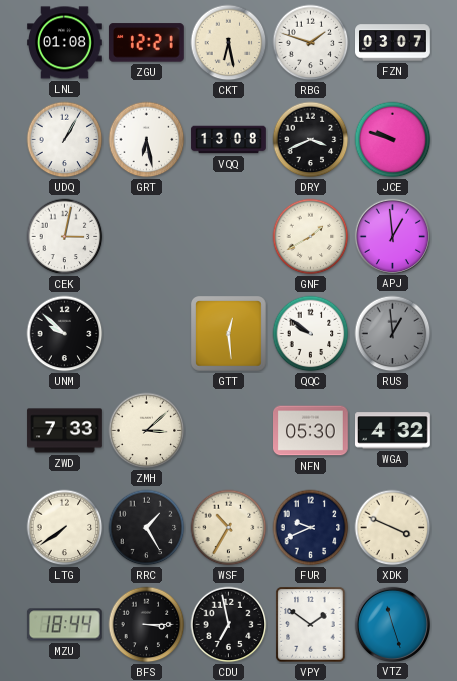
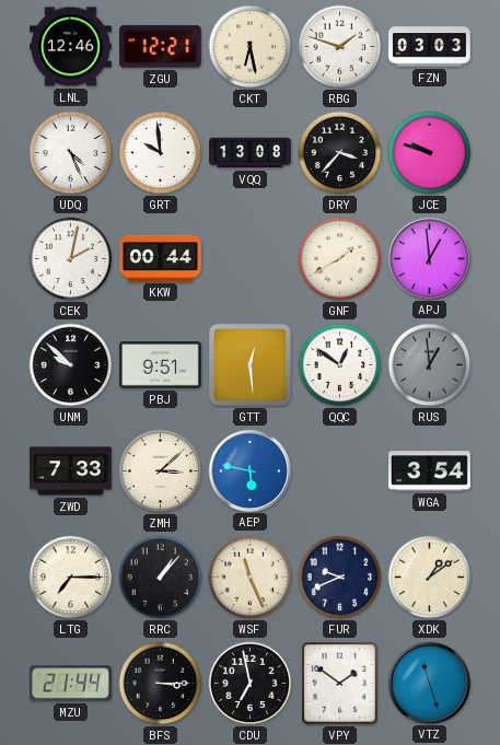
LNL: 01:08 -> 12:46 (71, 47)
FZN: 03:07 -> 03:03 (430, 47)
UDQ: 1:05 -> 4:26 (71, 153)
GRT: 6:28 -> 9:59 (161, 153)
DRY: 3:41 -> 3:37 (340, 153)
CEK: 3:02 -> 2:02 (71, 259)
KKW: none -> 00:44 (161, 258)
PBJ: none -> 9:51 (161, 365)
QQC: 9:51 -> 12:51 (340, 365)
AEP: none -> 5:47 (249, 470)
NFN: 05:30 -> none (311, 431)
WGA: 4:32 -> 3:54 (430, 472)
LTG: 7:39 -> 7:15 (71, 578)
RRC: 1:25 -> 1:07 (161, 578)
WSF: 10:35 -> 11:26 (251, 578)
XDK: 3:49 -> 1:09 (430, 578)
MZU: 18:44 -> 21:44 (70, 684)
